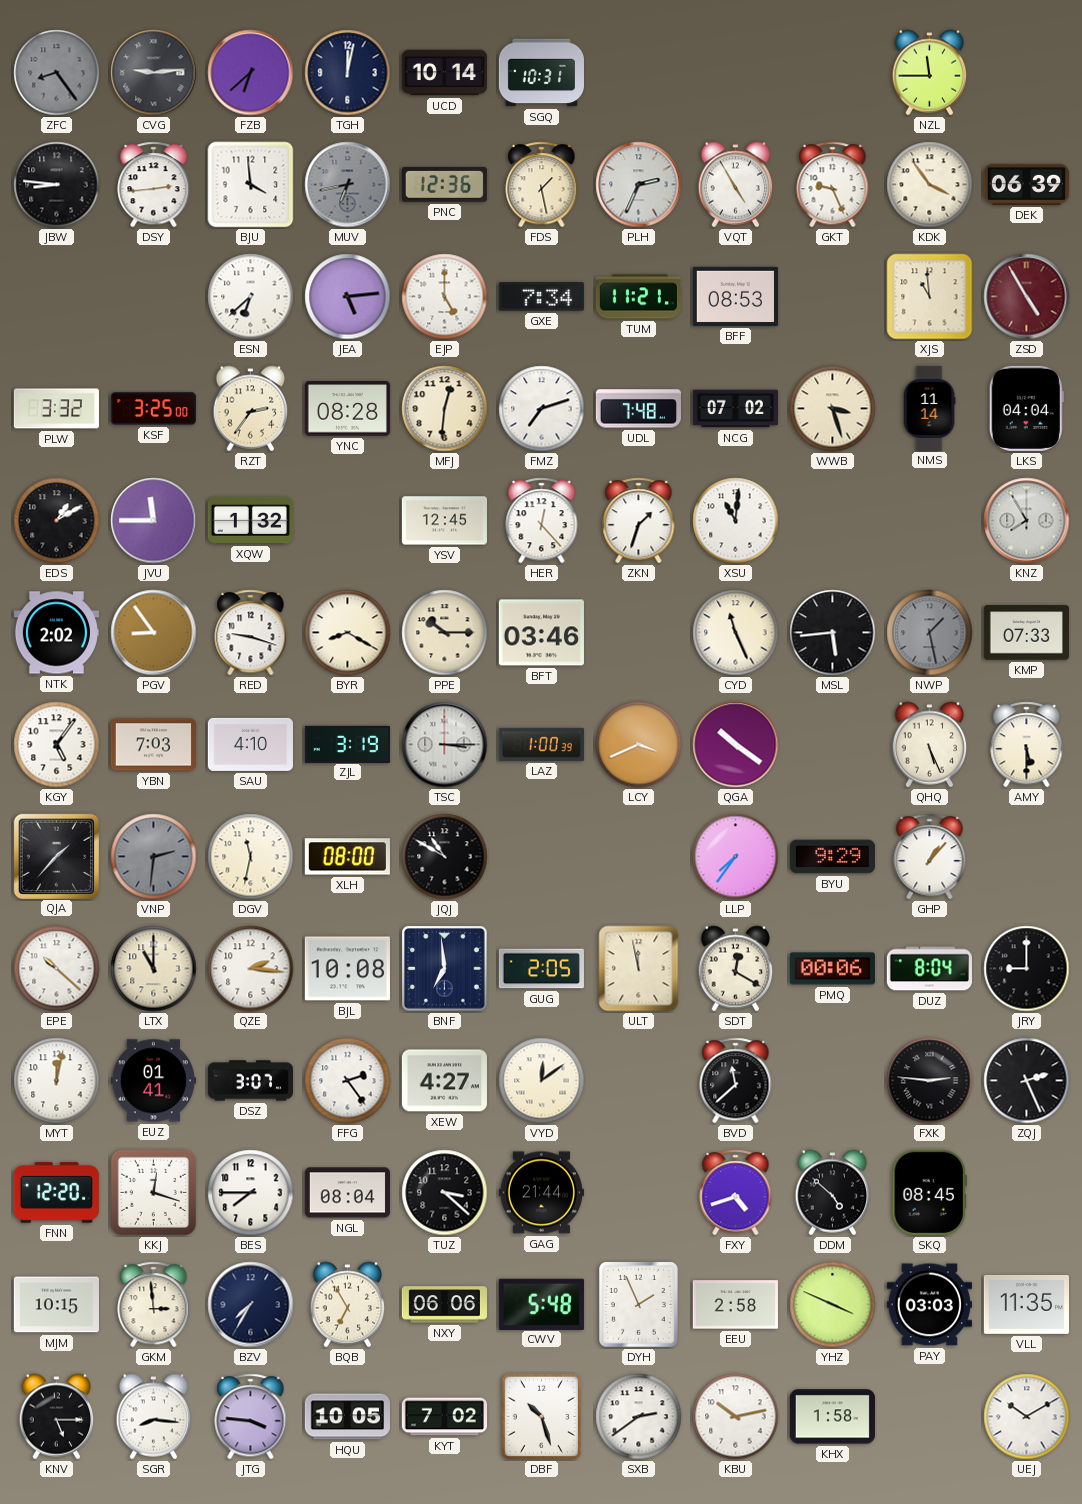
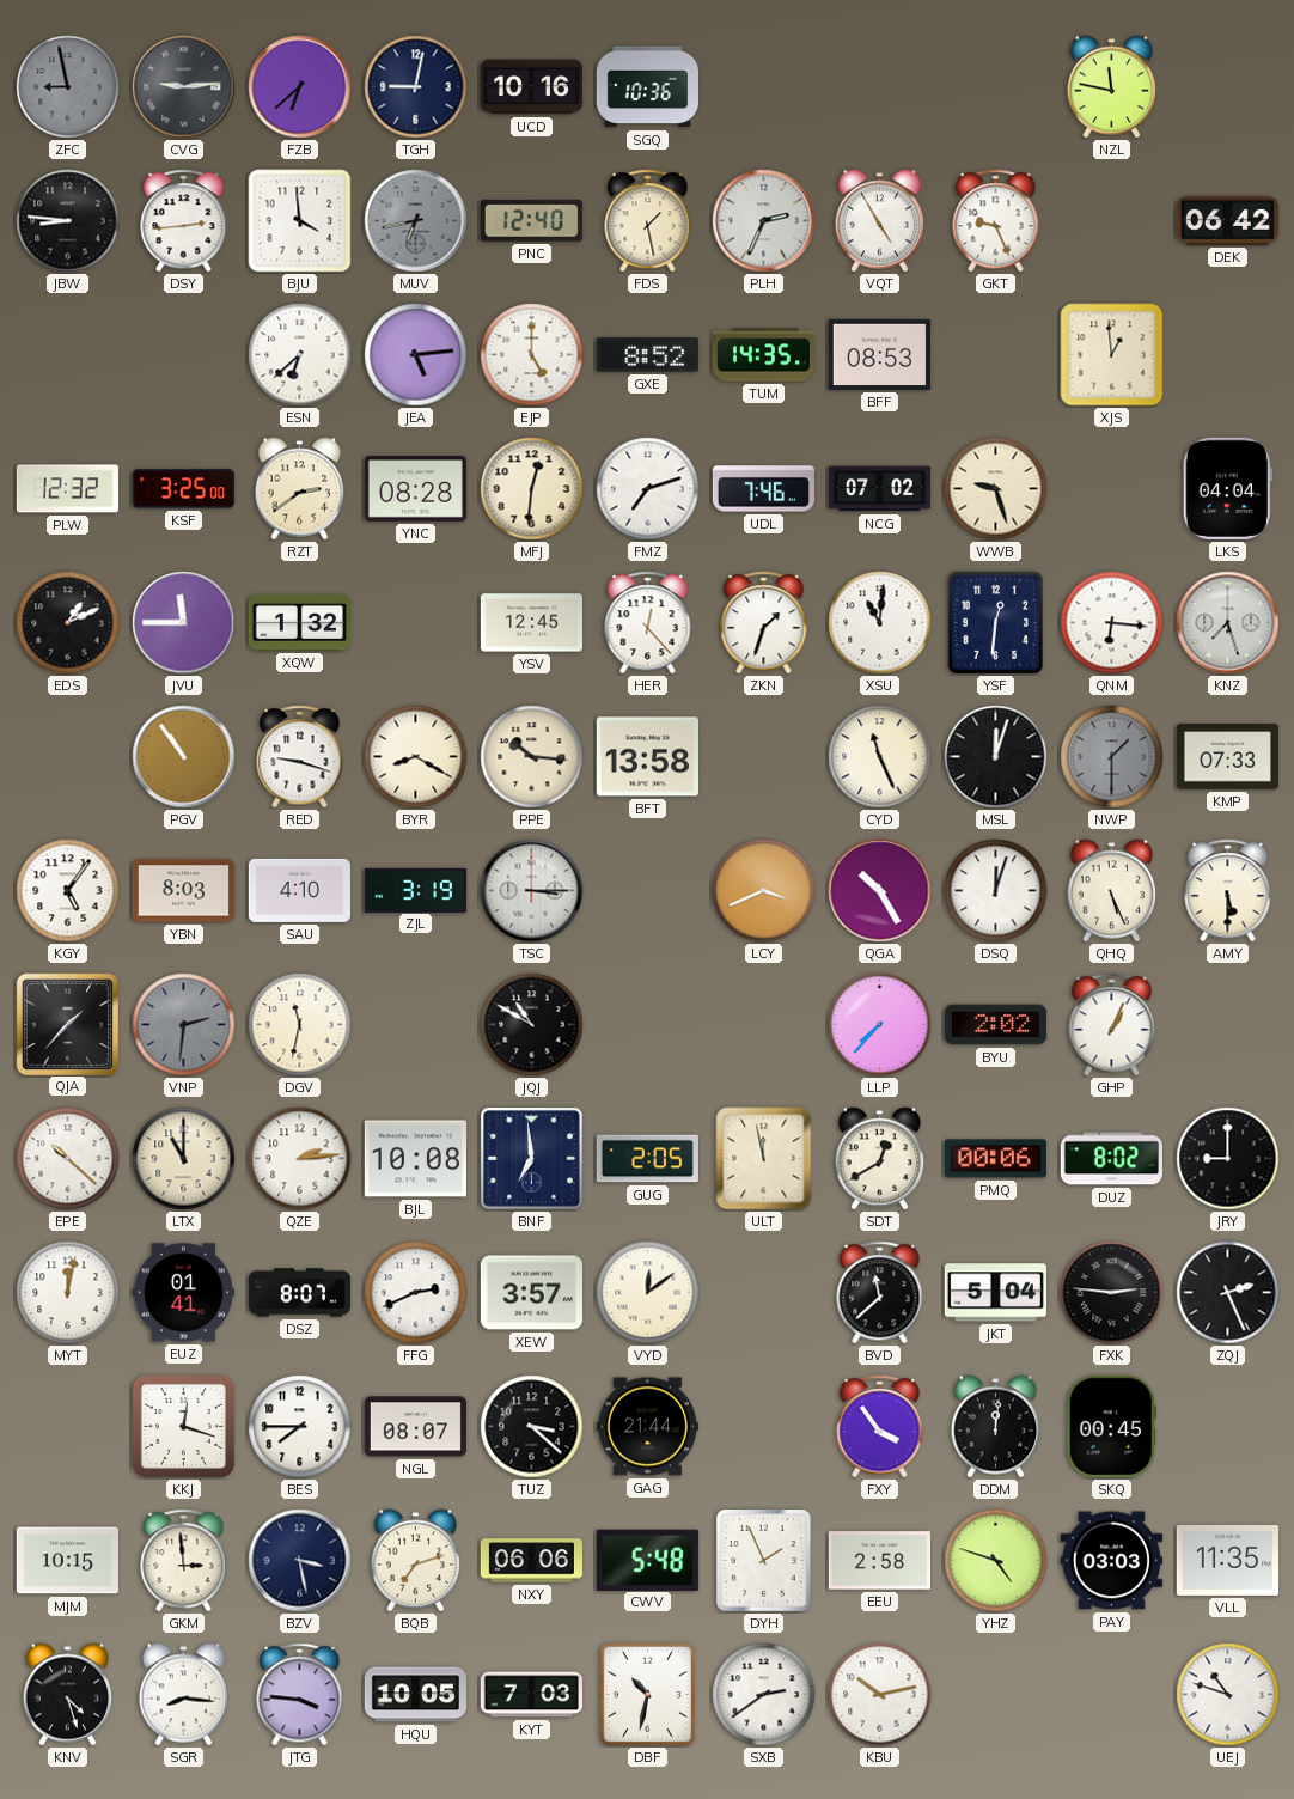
ZFC: 8:24 -> 8:58 (68, 87)
TGH: 12:02 -> 9:02 (416, 87)
UCD: 10:14 -> 10:16 (531, 87)
SGQ: 10:31 -> 10:36 (647, 87)
NZL: 11:45 -> 11:47 (1112, 87)
PNC: 12:36 -> 12:40 (531, 221)
KDK: 3:54 -> none (930, 185)
DEK: 06:39 -> 06:42 (1227, 220)
GXE: 7:34 -> 8:52 (647, 355)
TUM: 11:21 -> 14:35 (763, 355)
XJS: 10:59 -> 12:59 (1112, 355)
ZSD: 4:55 -> none (1027, 297)
PLW: 3:32 -> 12:32 (67, 489)
RZT: 2:36 -> 2:39 (300, 489)
UDL: 7:48 -> 7:46 (763, 489)
WWB: 3:27 -> 9:27 (996, 489)
NMS: 11:14 -> none (929, 408)
EDS: 1:10 -> 1:11 (68, 623)
YSF: none -> 12:31 (995, 623)
QNM: none -> 6:16 (1112, 623)
KNZ: 7:55 -> 7:27 (1228, 623)
NTK: 2:02 -> none (56, 633)
PGV: 8:54 -> 10:54 (184, 757)
PPE: 10:15 -> 10:16 (532, 757)
BFT: 03:46 -> 13:58 (647, 757)
MSL: 5:44 -> 12:03 (996, 757)
NWP: 1:28 -> 1:30 (1112, 757)
YBN: 7:03 -> 8:03 (183, 891)
LAZ: 1:00 -> none (541, 744)
QGA: 10:21 -> 10:25 (880, 891)
DSQ: none -> 12:03 (996, 891)
XLH: 08:00 -> none (347, 857)
LLP: 7:36 -> 7:37 (880, 1025)
BYU: 9:29 -> 2:02 (995, 1025)
GHP: 1:07 -> 1:04 (1112, 1025)
QZE: 2:16 -> 2:14 (300, 1159)
SDT: 12:20 -> 12:40 (880, 1159)
DUZ: 8:04 -> 8:02 (1111, 1159)
DSZ: 3:07 -> 8:07 (299, 1293)
FFG: 2:24 -> 2:41 (416, 1293)
XEW: 4:27 -> 3:57 (531, 1293)
JKT: none -> 5:04 (995, 1293)
FNN: 12:20 -> none (56, 1193)
NGL: 08:04 -> 08:07 (415, 1427)
FXY: 4:42 -> 3:54 (880, 1427)
DDM: 4:52 -> 12:01 (996, 1427)
SKQ: 08:45 -> 00:45 (1111, 1426)
BZV: 7:35 -> 3:28 (300, 1561)
BQB: 6:55 -> 7:12 (416, 1561)
YHZ: 3:49 -> 4:48 (996, 1561)
KNV: 5:15 -> 4:27 (68, 1695)
KYT: 7:02 -> 7:03 (531, 1695)
DBF: 10:27 -> 10:32 (647, 1695)
KHX: 1:58 -> none (832, 1417)
UEJ: 10:10 -> 10:48 (1228, 1695)
